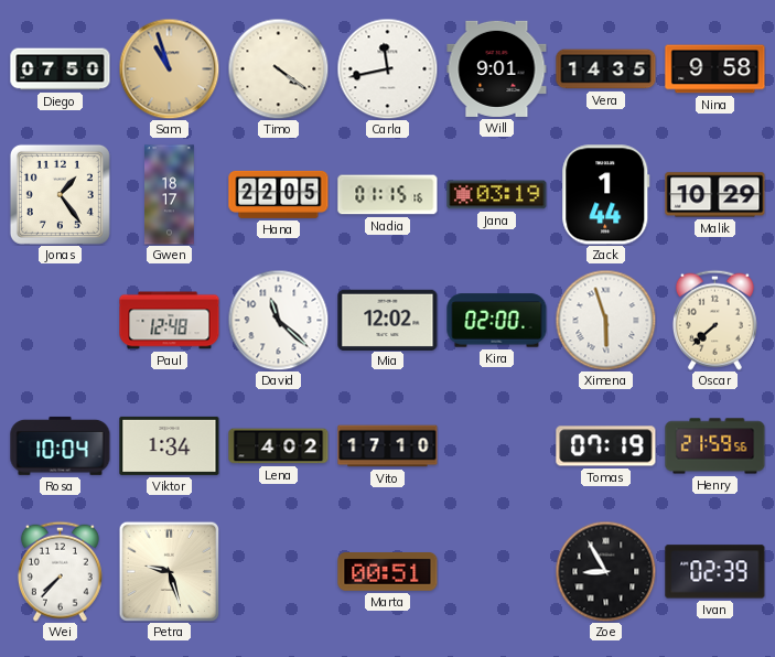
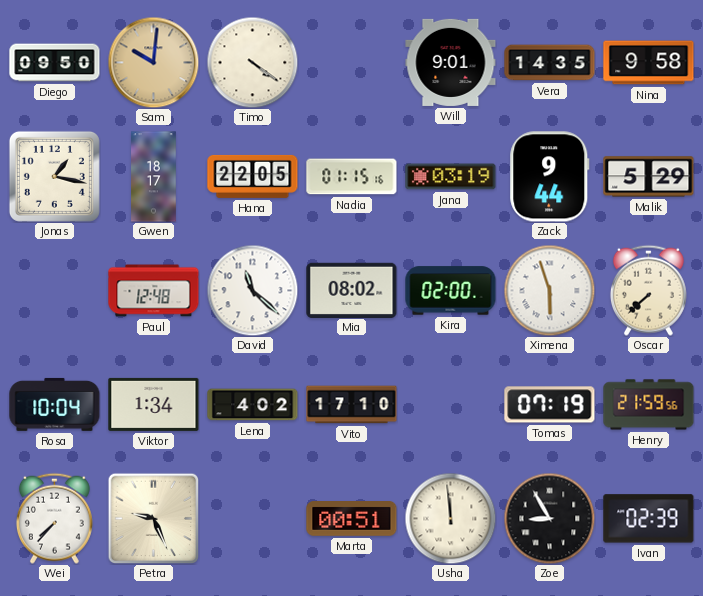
Diego: 07:50 -> 09:50 (55, 63)
Sam: 10:57 -> 10:01 (153, 62)
Carla: 11:43 -> none (387, 68)
Jonas: 1:24 -> 1:17 (54, 176)
Zack: 1:44 -> 9:44 (550, 177)
Malik: 10:29 -> 5:29 (649, 177)
Mia: 12:02 -> 08:02 (352, 290)
Petra: 9:27 -> 9:26 (153, 518)
Usha: none -> 11:59 (450, 518)
